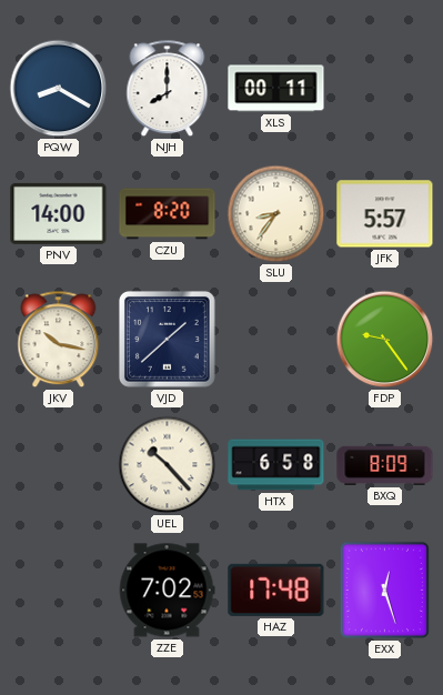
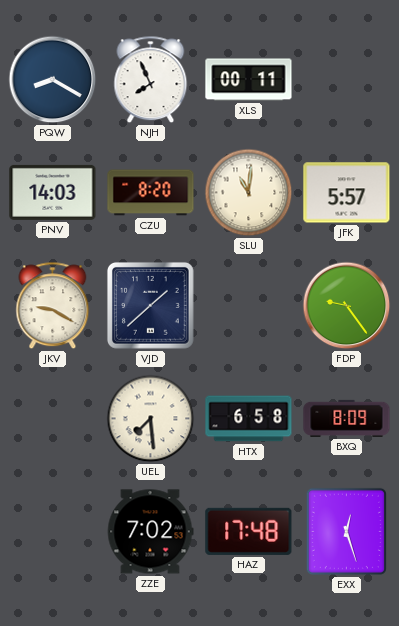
NJH: 8:00 -> 7:56 (151, 80)
PNV: 14:00 -> 14:03 (53, 192)
SLU: 8:36 -> 11:01 (249, 193)
JKV: 10:17 -> 9:20 (53, 306)
UEL: 10:23 -> 7:29 (151, 419)
